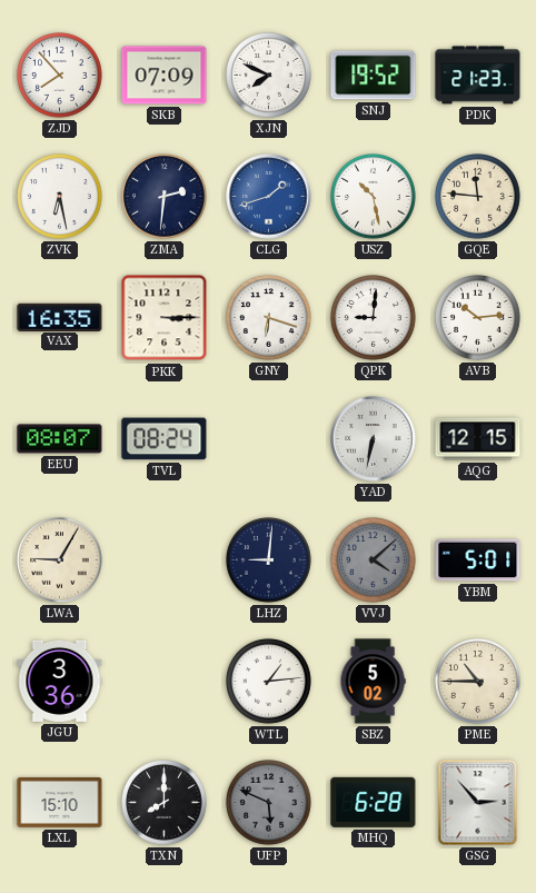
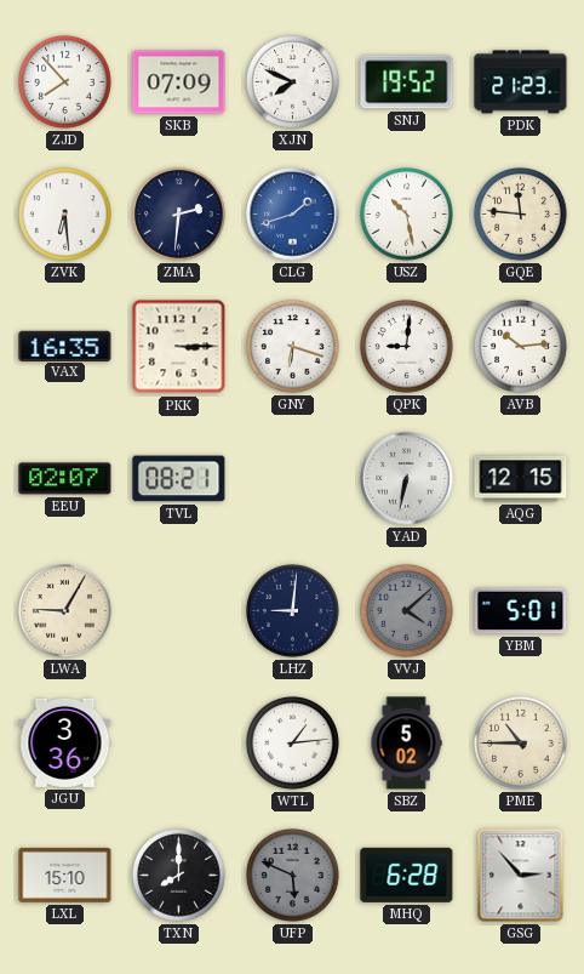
ZVK: 6:28 -> 6:29 (65, 215)
EEU: 08:07 -> 02:07 (65, 479)
TVL: 08:24 -> 08:21 (179, 479)
